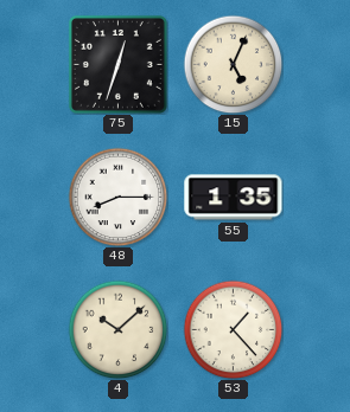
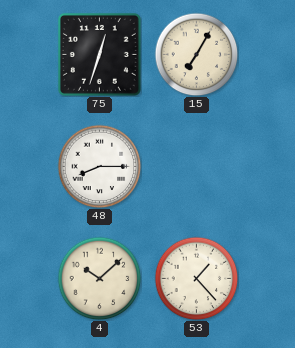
15: 5:04 -> 7:05 (196, 54)
55: 1:35 -> none (234, 198)
